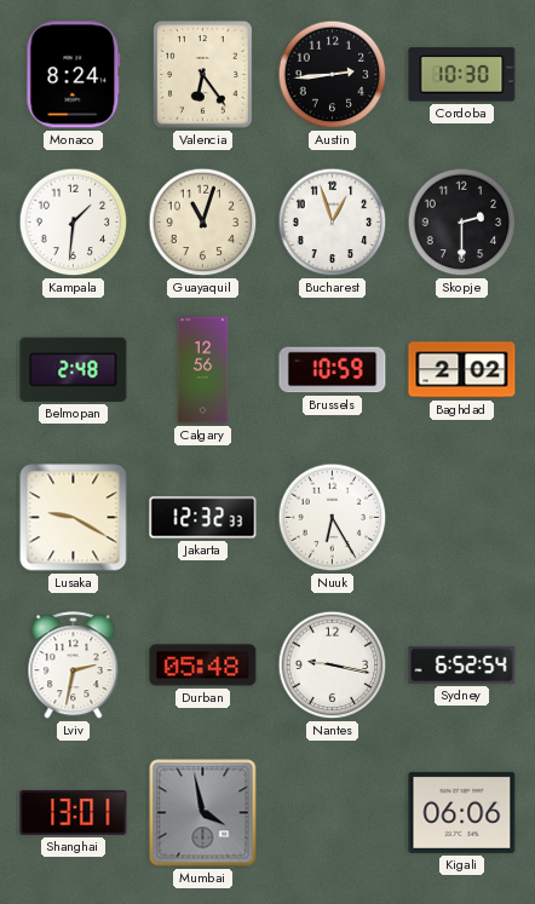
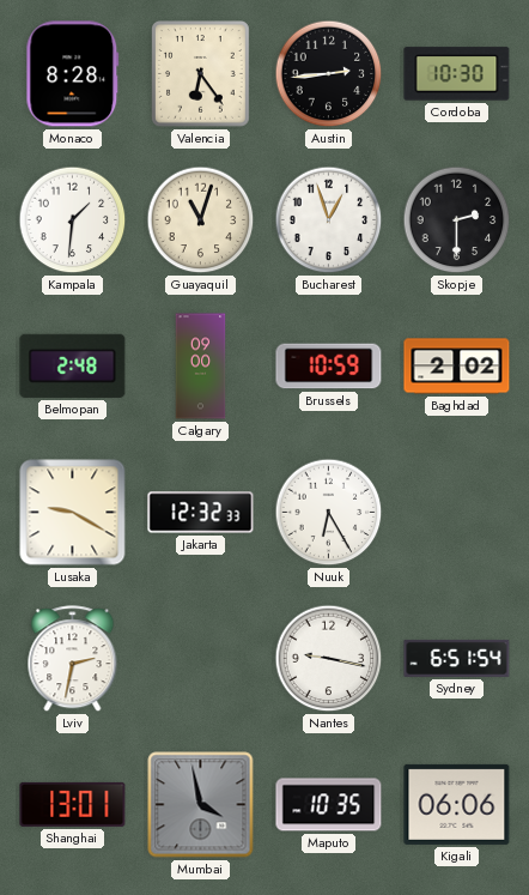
Monaco: 8:24 -> 8:28 (73, 74)
Calgary: 12:56 -> 09:00 (201, 367)
Durban: 05:48 -> none (203, 666)
Sydney: 6:52 -> 6:51 (457, 658)
Maputo: none -> 10:35 (329, 805)
